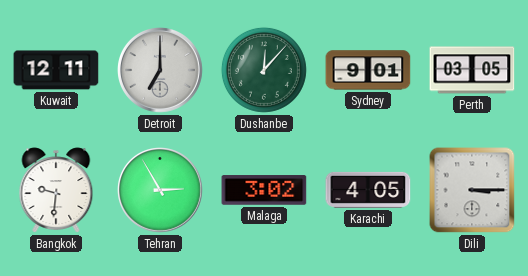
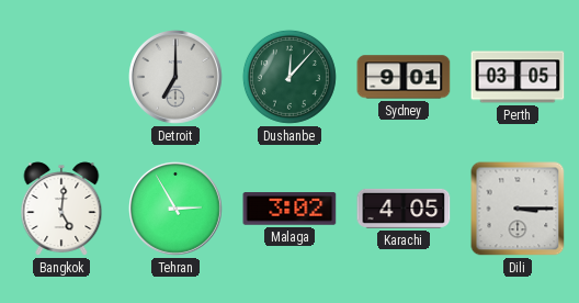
Kuwait: 12:11 -> none (56, 70)
Bangkok: 9:31 -> 5:01 (61, 209)
